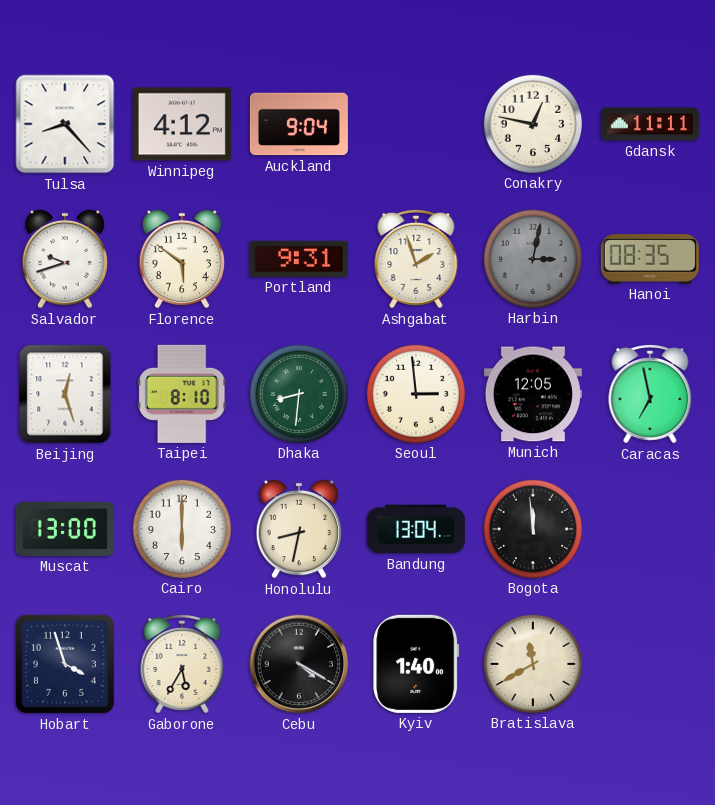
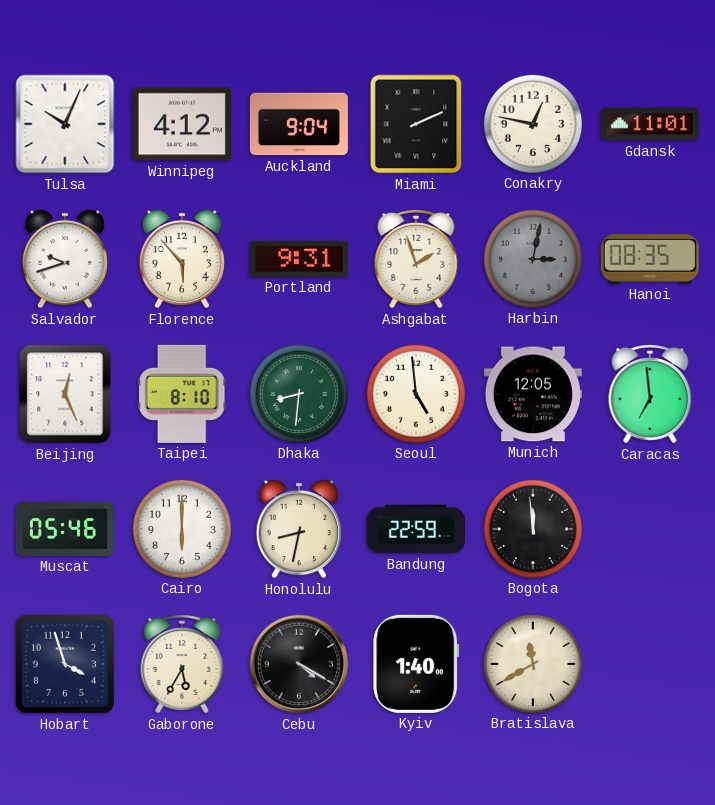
Tulsa: 8:23 -> 10:04 (65, 124)
Miami: none -> 2:11 (416, 124)
Gdansk: 11:11 -> 11:01 (650, 124)
Florence: 5:51 -> 5:53 (181, 259)
Beijing: 12:27 -> 12:26 (65, 394)
Seoul: 2:59 -> 4:59 (416, 394)
Caracas: 6:58 -> 6:59 (650, 395)
Muscat: 13:00 -> 05:46 (65, 529)
Bandung: 13:04 -> 22:59 (416, 529)
